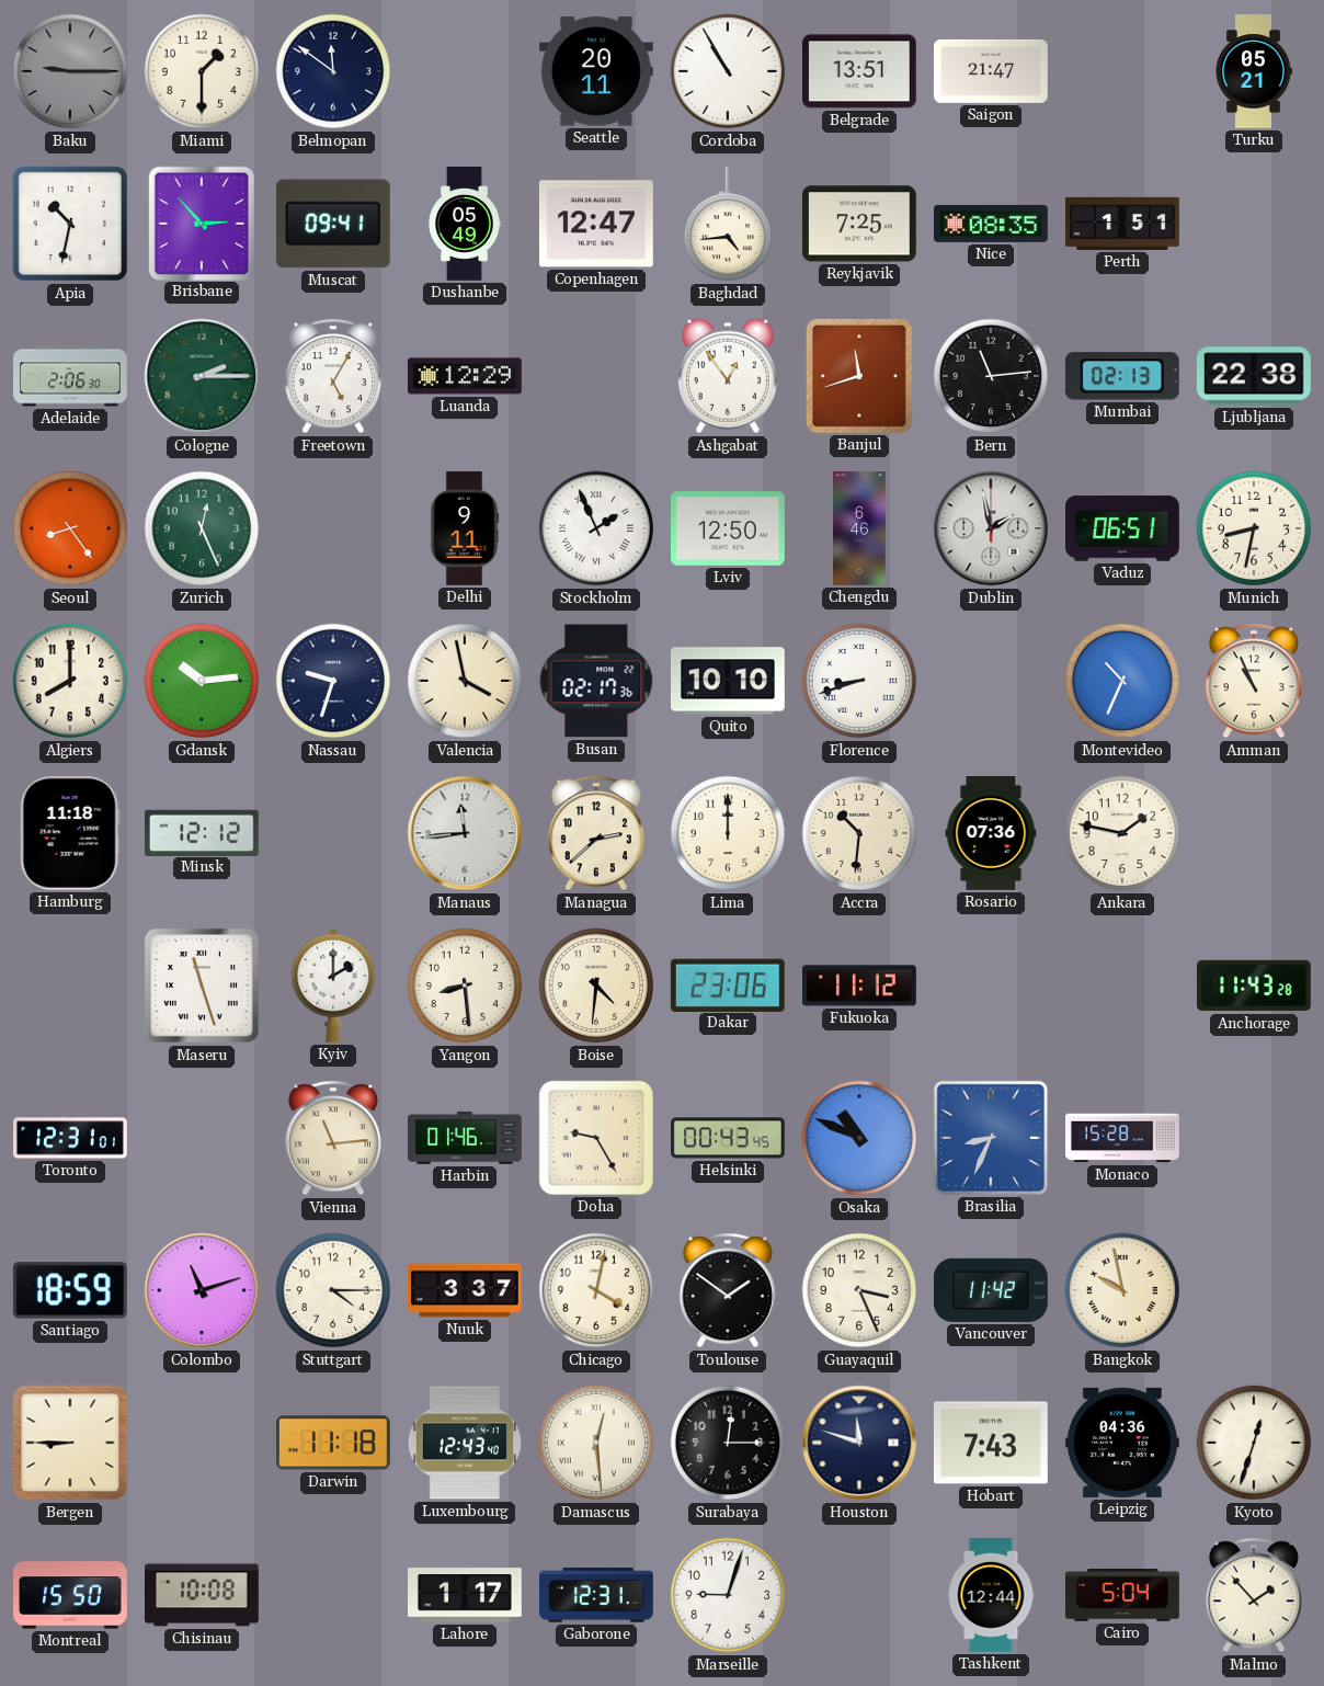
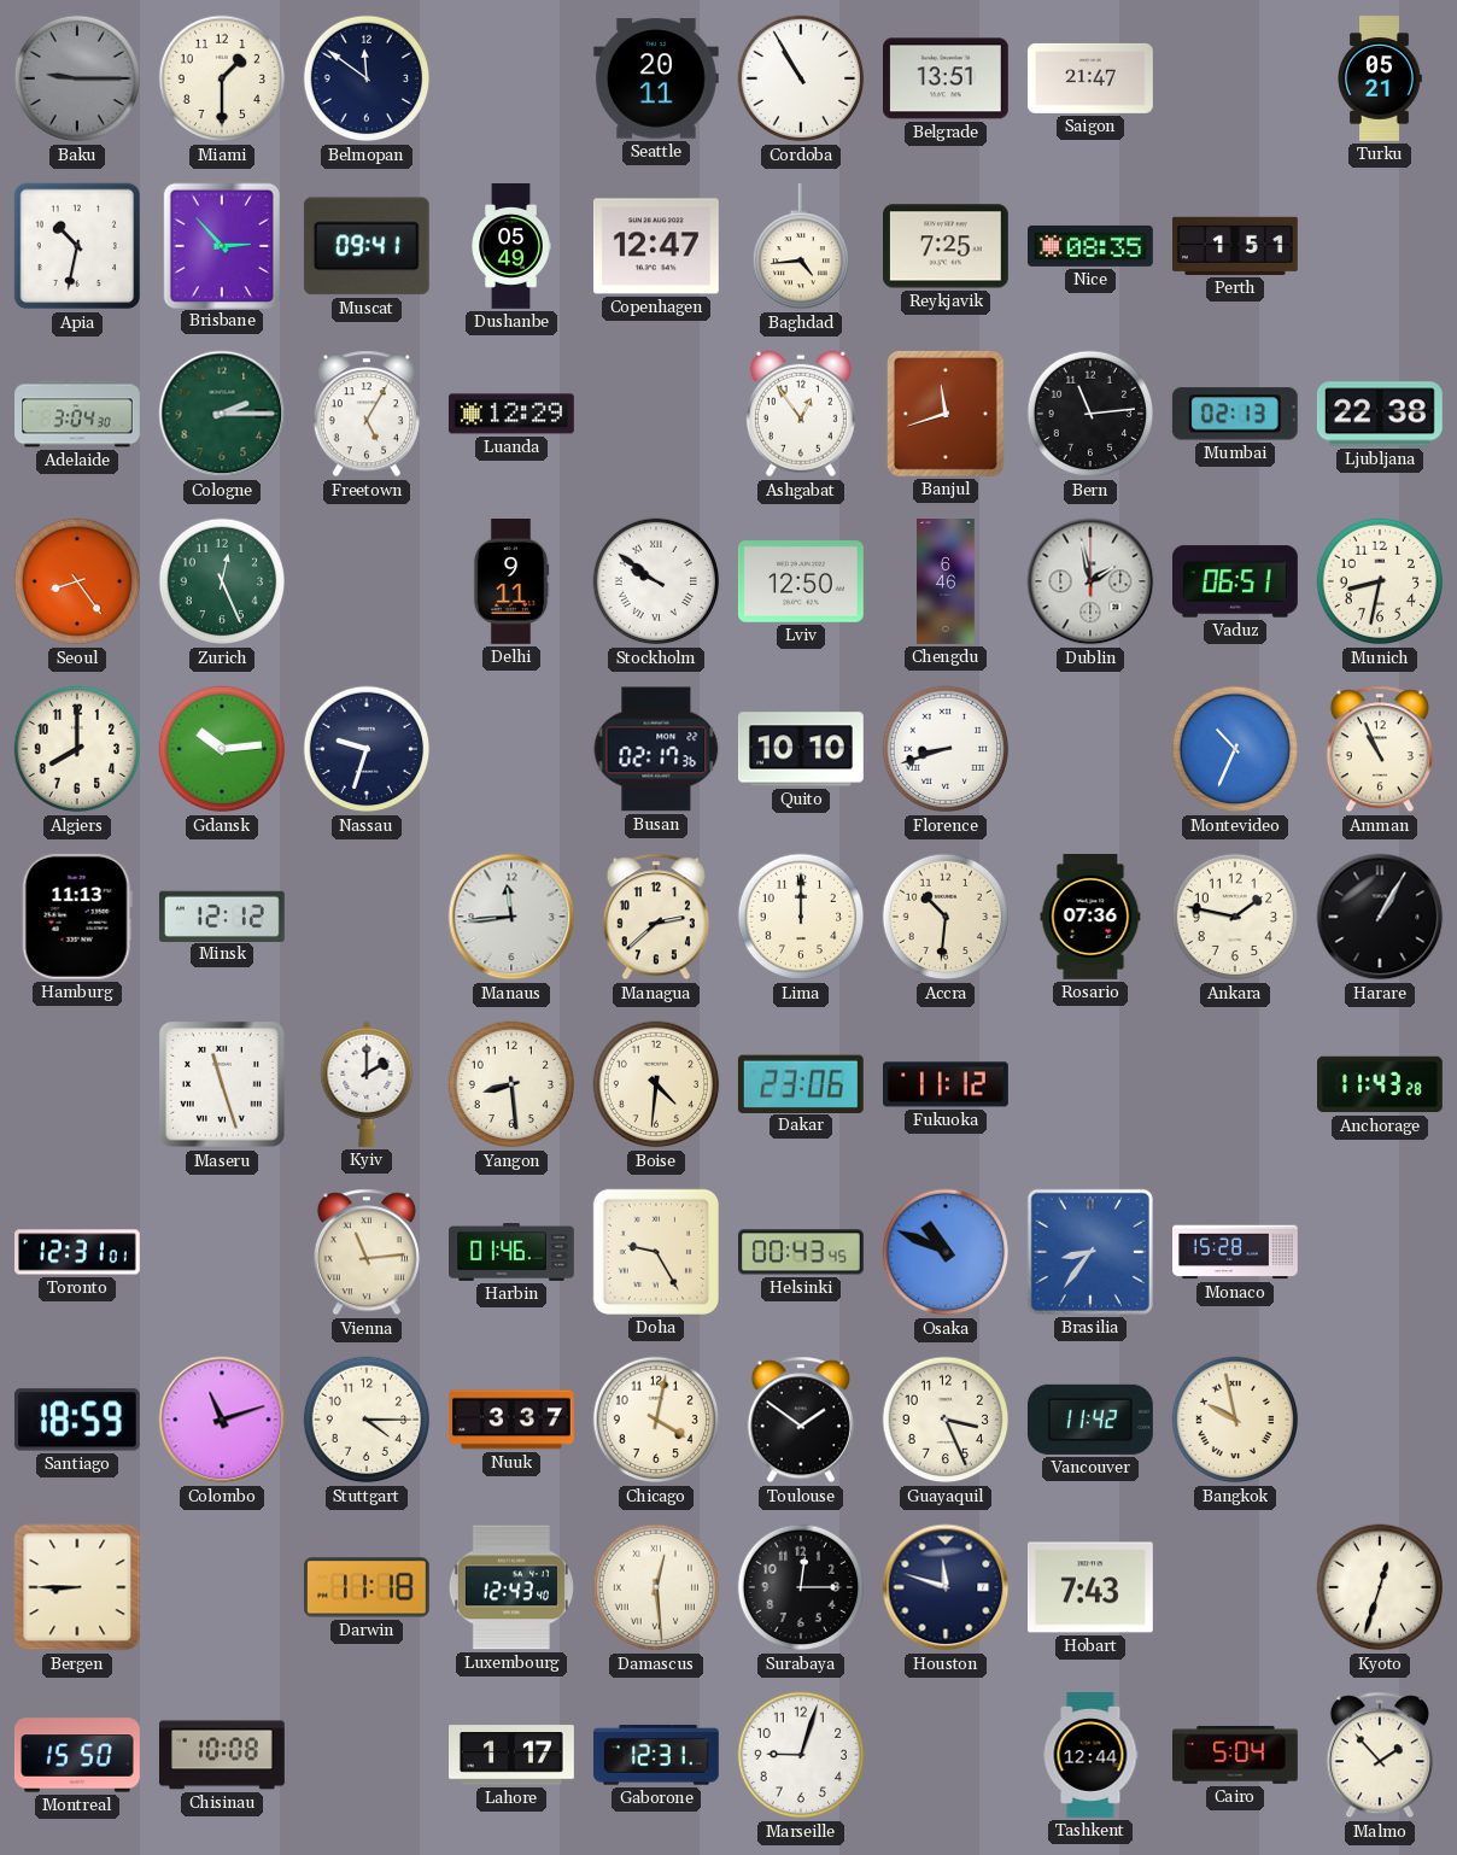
Adelaide: 2:06 -> 3:04 (78, 414)
Stockholm: 1:56 -> 9:51 (656, 581)
Valencia: 3:58 -> none (465, 681)
Hamburg: 11:18 -> 11:13 (77, 917)
Harare: none -> 1:05 (1380, 917)
Brasilia: 8:34 -> 8:36 (1090, 1252)
Leipzig: 04:36 -> none (1122, 1443)
